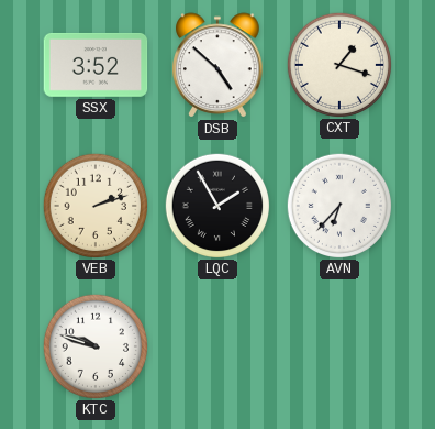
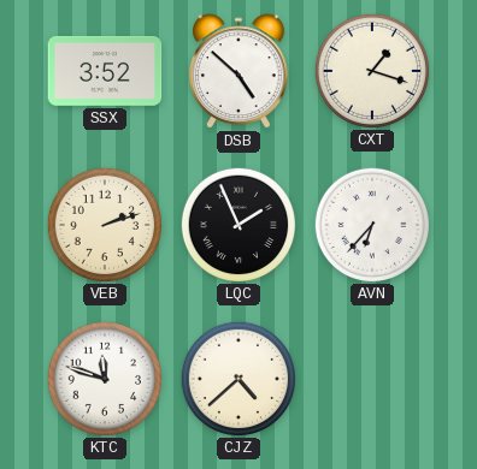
LQC: 1:55 -> 1:56 (237, 224)
KTC: 9:48 -> 11:48 (104, 378)
CJZ: none -> 4:38 (237, 378)
